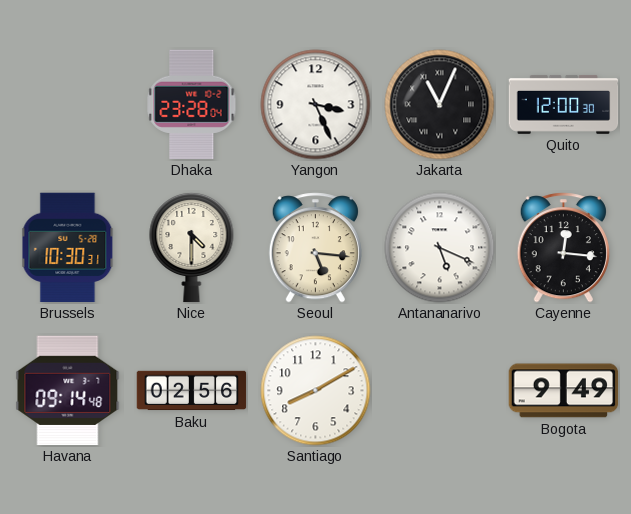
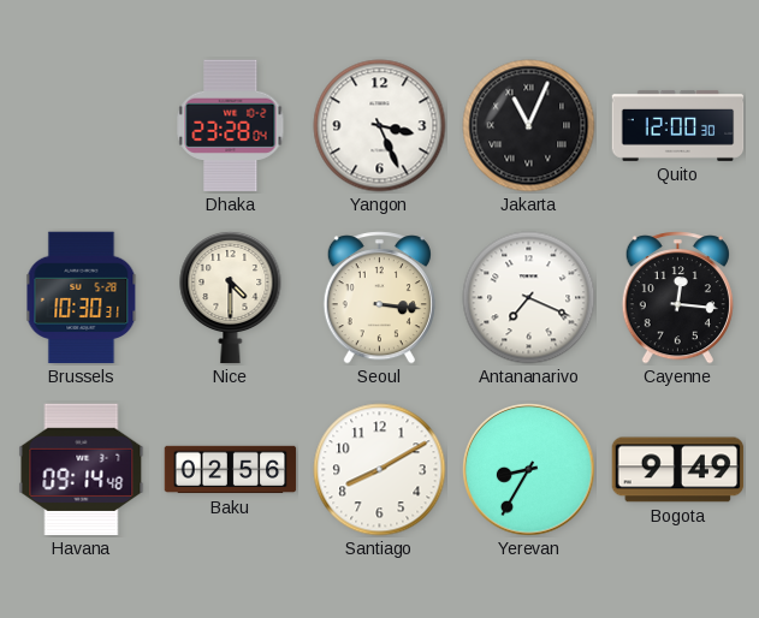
Seoul: 5:16 -> 3:16 (379, 298)
Antananarivo: 5:19 -> 7:19 (529, 298)
Yerevan: none -> 8:35 (529, 470)
